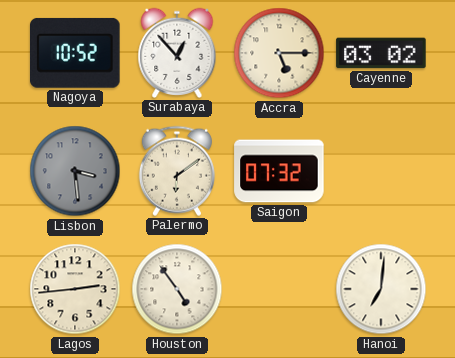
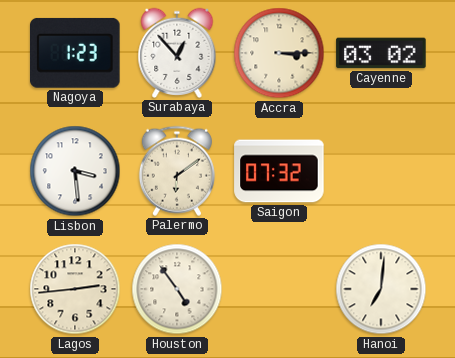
Nagoya: 10:52 -> 1:23 (75, 53)
Accra: 5:15 -> 3:15 (279, 53)
Lisbon dial: grey -> white (75, 171)
